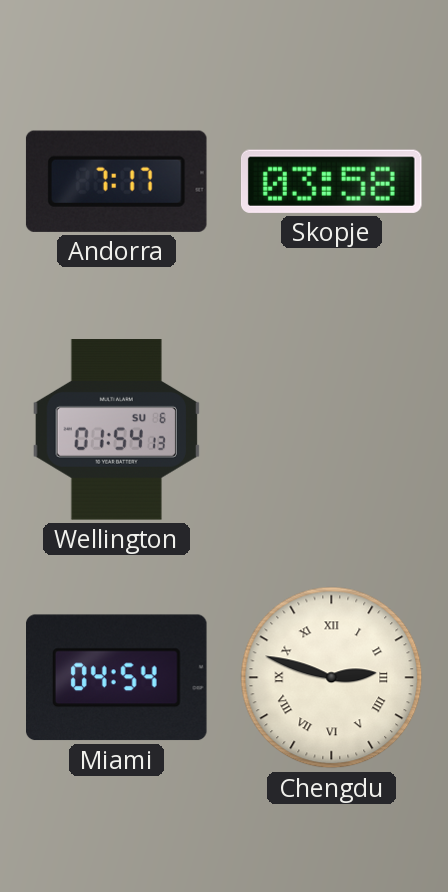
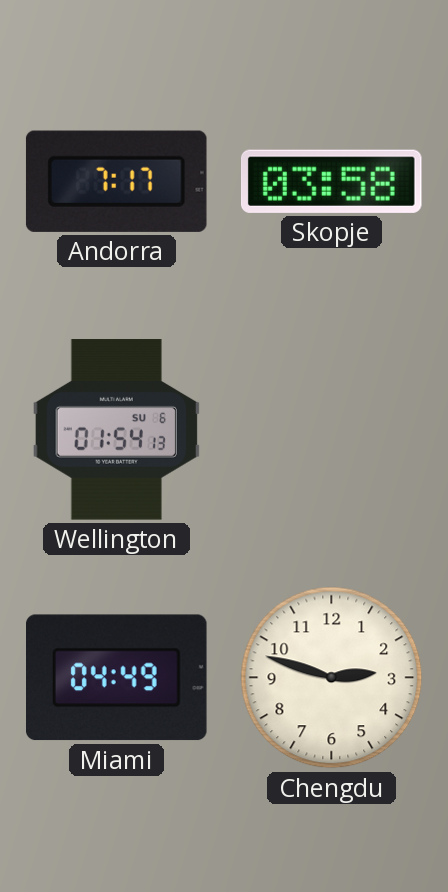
Miami: 04:54 -> 04:49 (117, 678)
Chengdu numerals: Roman -> Arabic (332, 678)
